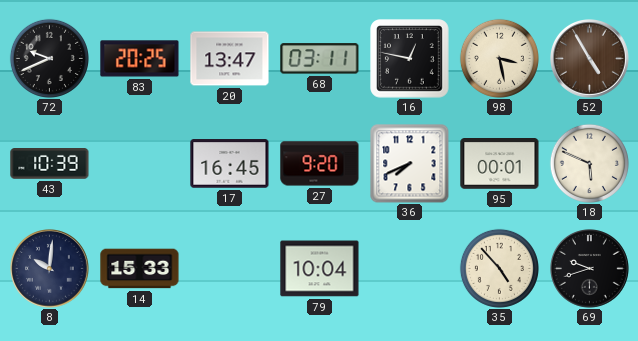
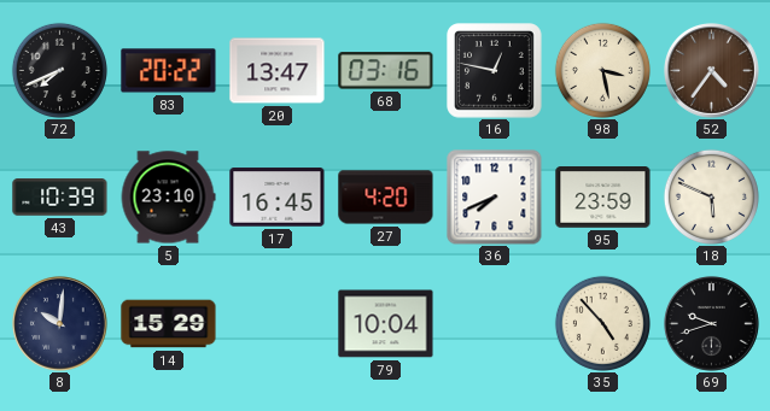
72: 9:41 -> 7:41 (59, 70)
83: 20:25 -> 20:22 (169, 71)
68: 03:11 -> 03:16 (386, 71)
52: 4:55 -> 4:36 (712, 71)
5: none -> 23:10 (168, 198)
27: 9:20 -> 4:20 (386, 198)
95: 00:01 -> 23:59 (603, 198)
14: 15:33 -> 15:29 (169, 324)
